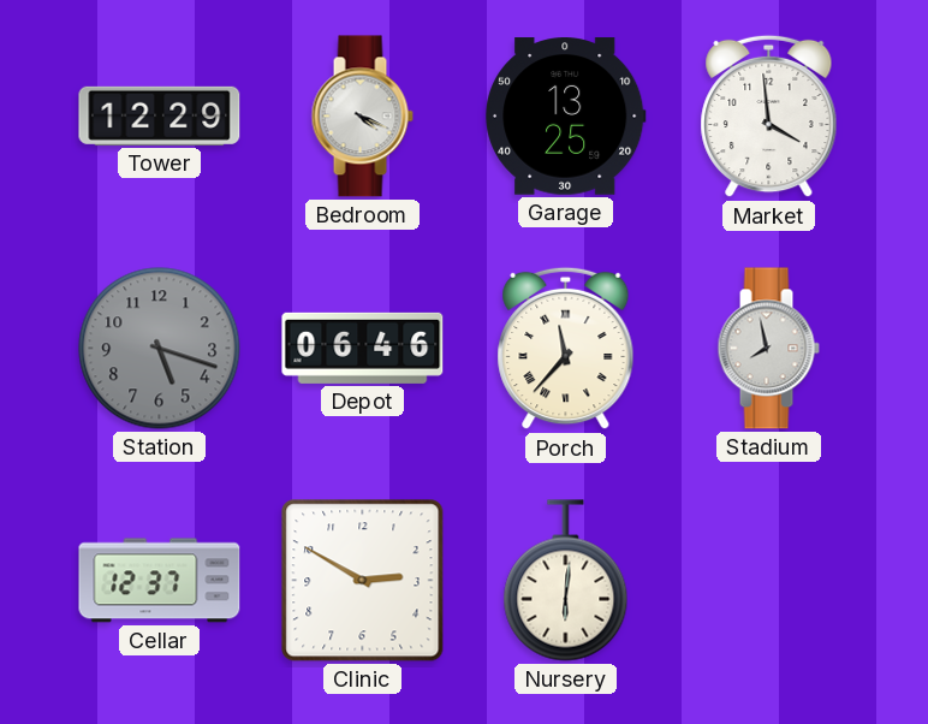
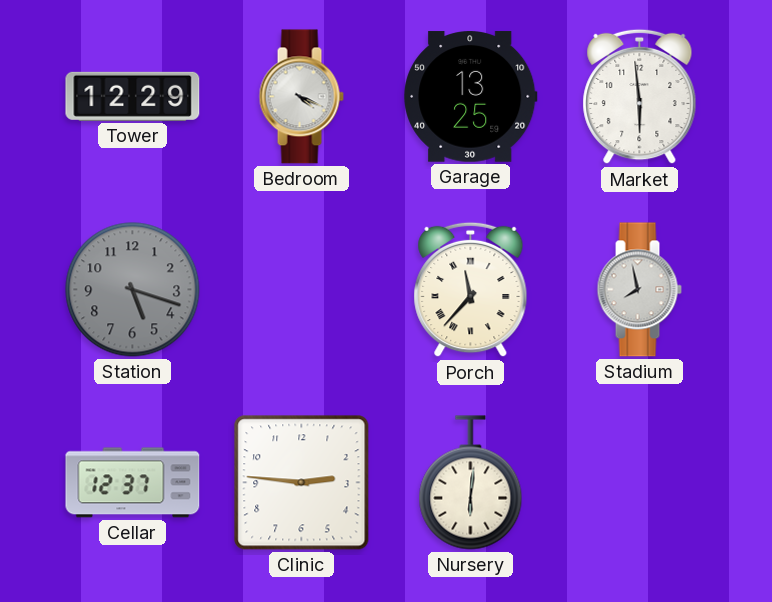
Market: 3:59 -> 5:59 (640, 97)
Depot: 06:46 -> none (363, 348)
Clinic: 2:50 -> 2:46 (302, 483)
